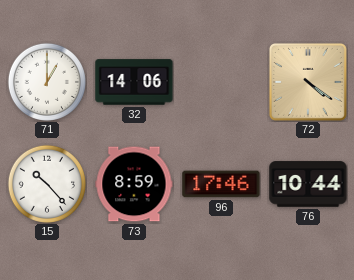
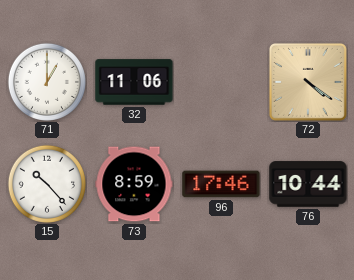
32: 14:06 -> 11:06 (134, 82)
